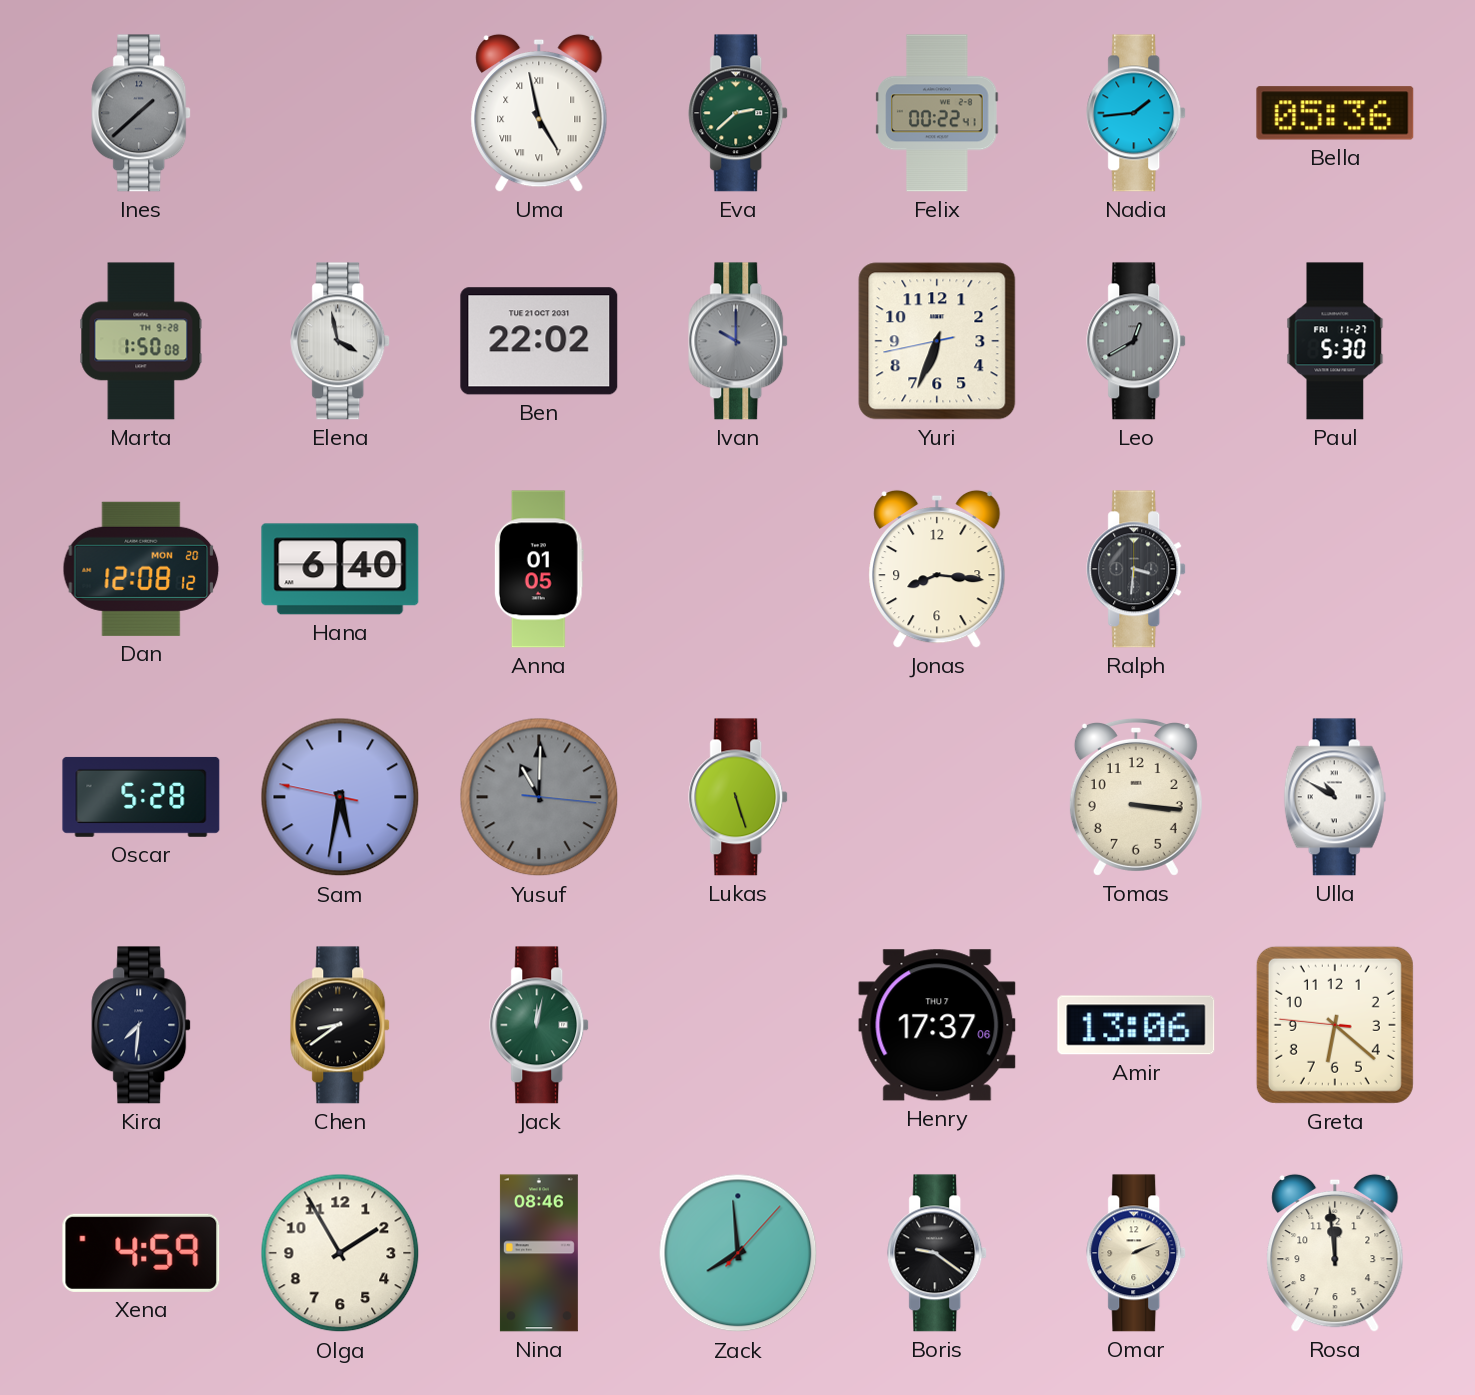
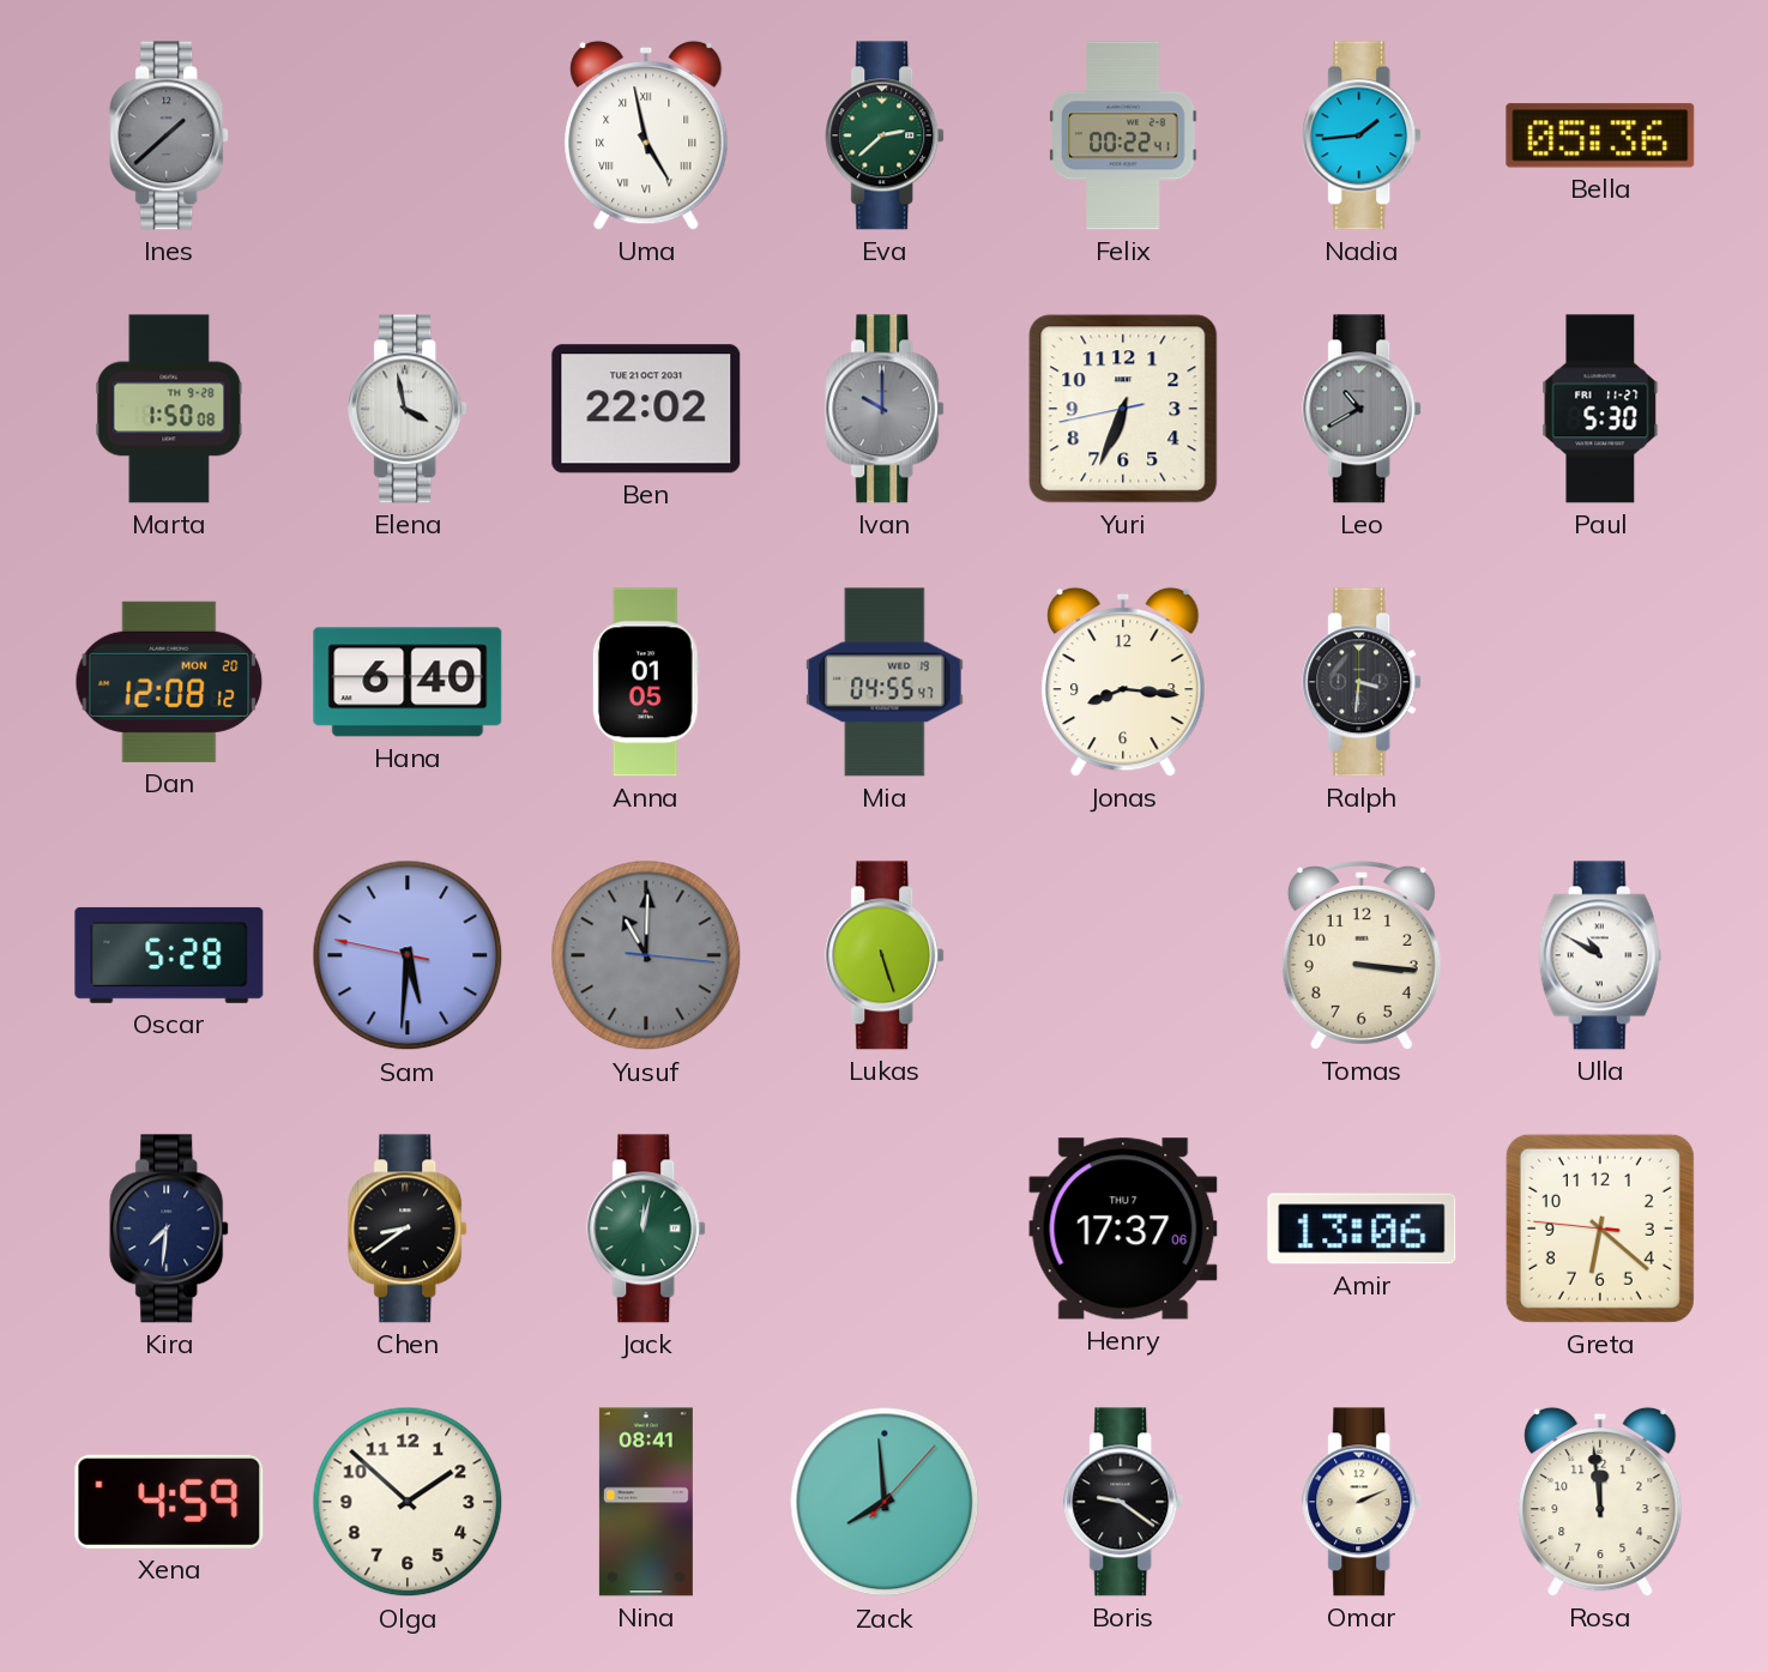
Leo: 12:40 -> 10:40 (1363, 409)
Mia: none -> 04:55 (885, 682)
Sam: 5:31 -> 5:30 (408, 955)
Olga: 1:55 -> 1:52 (408, 1502)
Nina: 08:46 -> 08:41 (646, 1502)
